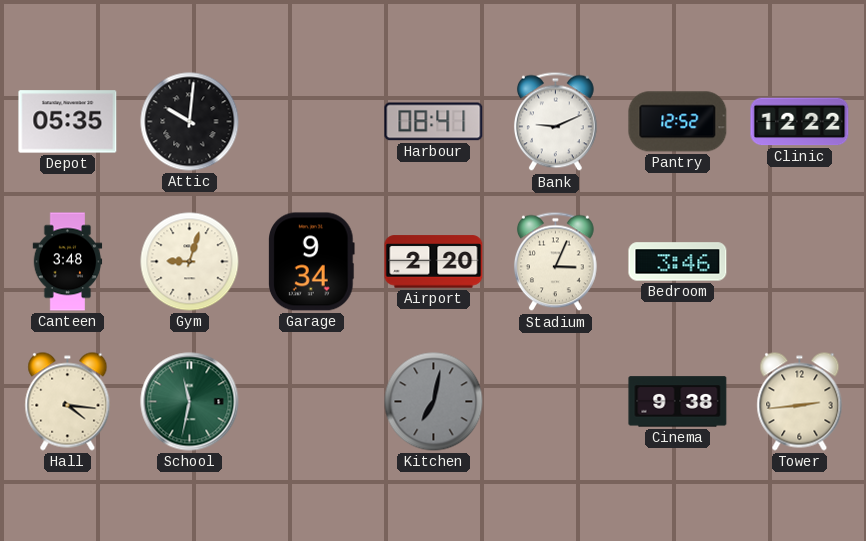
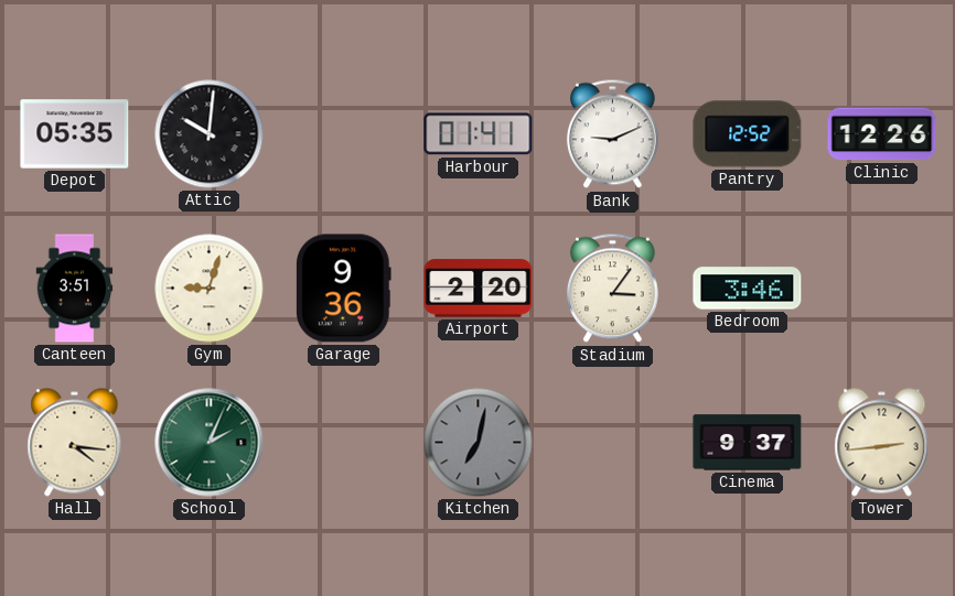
Harbour: 08:41 -> 01:41 (479, 134)
Clinic: 12:22 -> 12:26 (882, 134)
Canteen: 3:48 -> 3:51 (75, 289)
Garage: 9:34 -> 9:36 (344, 289)
Stadium: 3:04 -> 3:06 (612, 289)
School: 11:32 -> 2:04 (210, 443)
Cinema: 9:38 -> 9:37 (748, 443)
